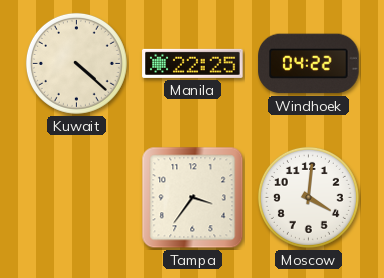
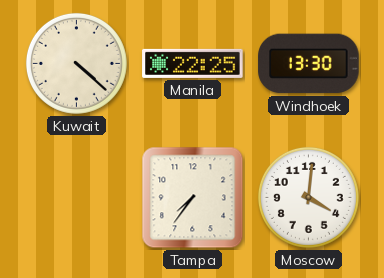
Windhoek: 04:22 -> 13:30 (309, 64)
Tampa: 3:36 -> 7:36 (193, 198)
